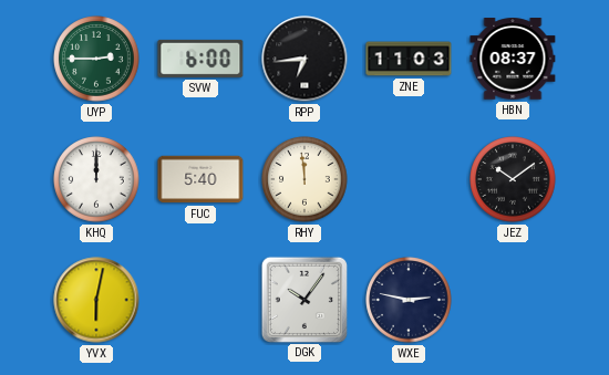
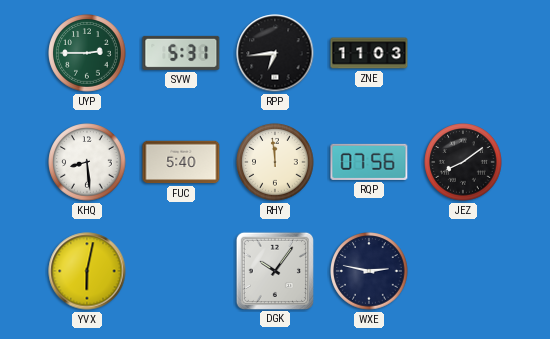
SVW: 6:00 -> 5:31 (181, 53)
HBN: 08:37 -> none (513, 59)
KHQ: 12:00 -> 8:29 (87, 162)
RQP: none -> 07:56 (369, 162)
JEZ: 10:09 -> 8:09 (463, 162)
